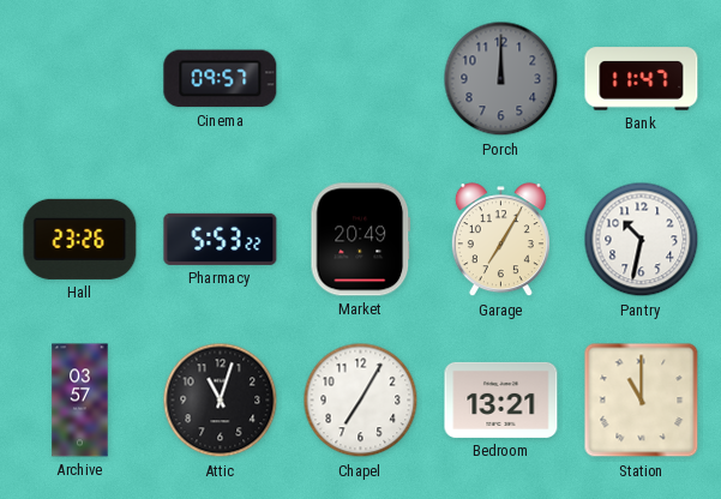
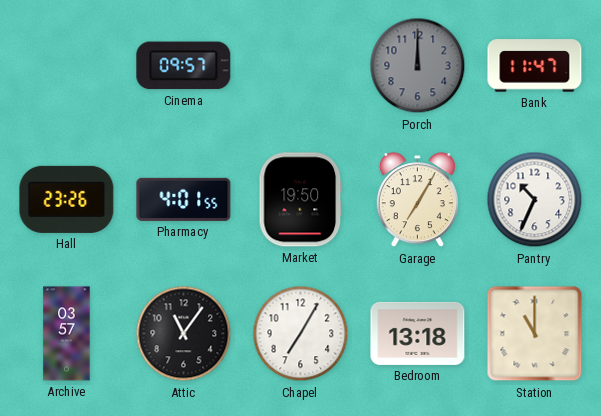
Pharmacy: 5:53 -> 4:01 (184, 199)
Market: 20:49 -> 19:50 (301, 200)
Pantry: 10:32 -> 10:34 (535, 200)
Attic: 11:03 -> 11:06 (184, 334)
Bedroom: 13:21 -> 13:18 (418, 333)
